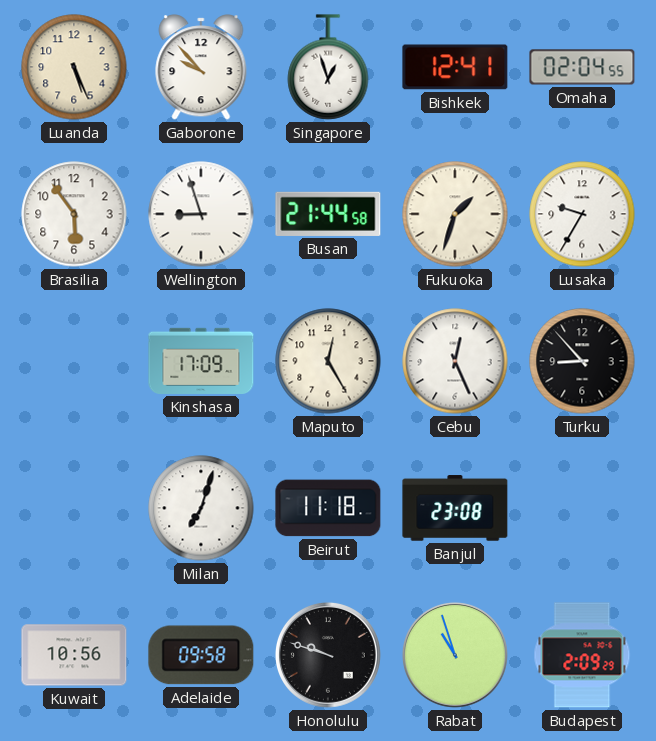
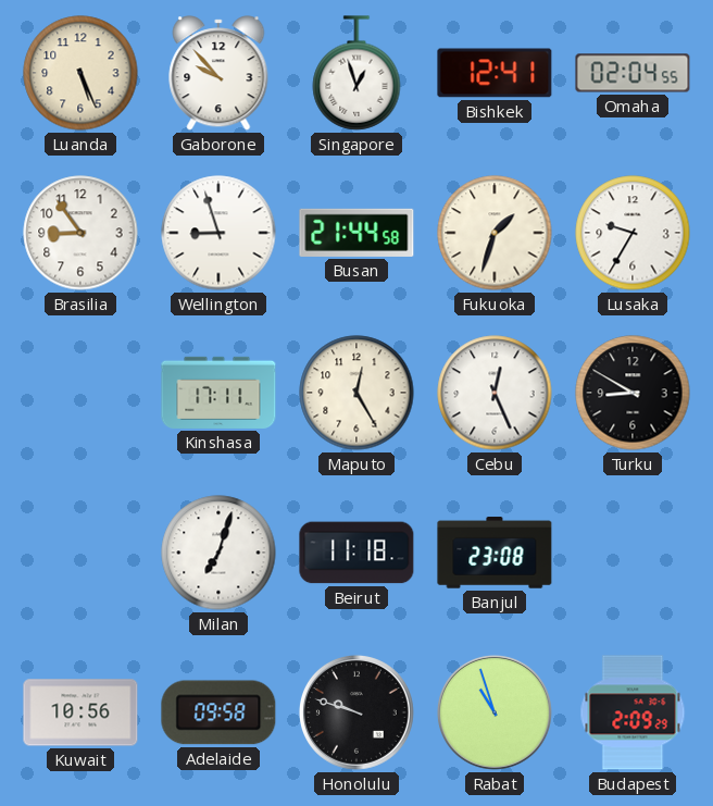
Brasilia: 5:54 -> 8:54 (80, 233)
Kinshasa: 17:09 -> 17:11 (218, 393)
Turku: 8:53 -> 8:50 (633, 393)
